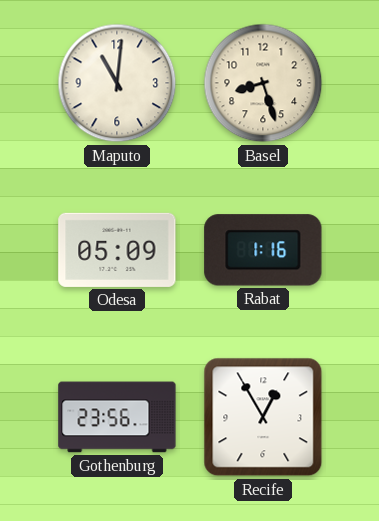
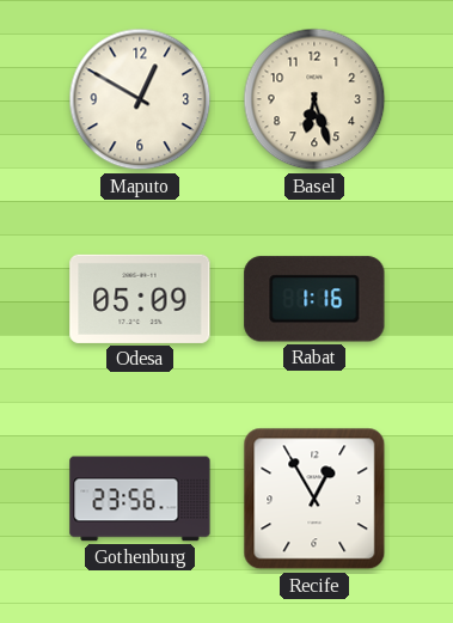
Maputo: 11:01 -> 12:50 (140, 99)
Basel: 8:27 -> 6:27 (314, 99)
